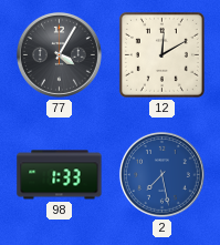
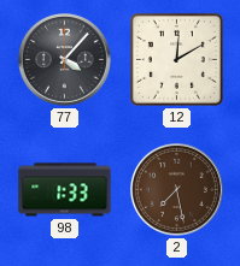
77: 4:05 -> 4:07 (64, 59)
2 dial: blue -> brown (176, 189)
